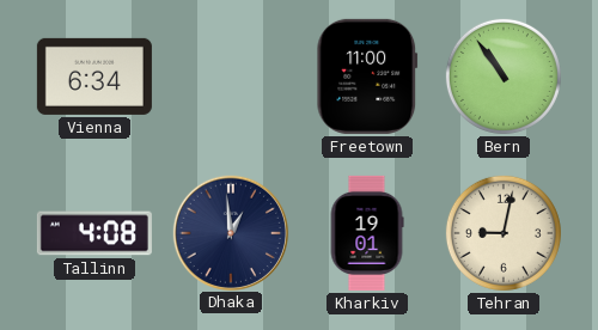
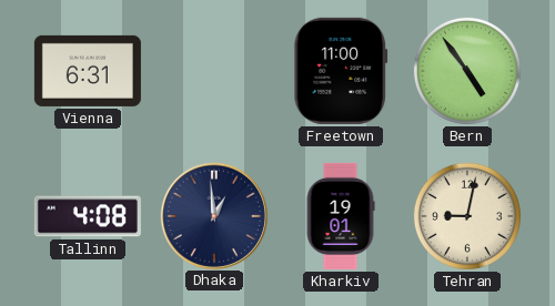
Vienna: 6:34 -> 6:31 (88, 71)
Bern: 10:54 -> 4:54 (467, 71)
